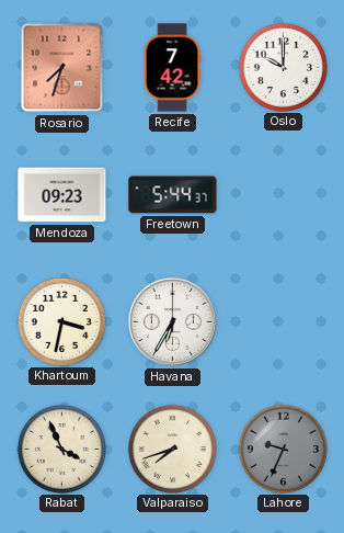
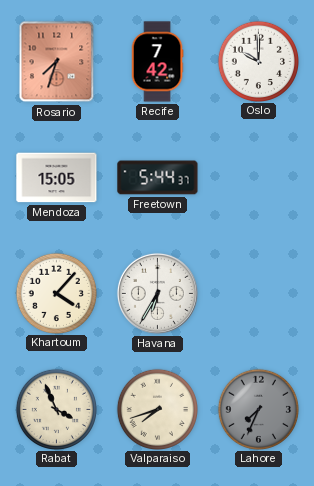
Mendoza: 09:23 -> 15:05 (57, 178)
Khartoum: 3:32 -> 4:07 (56, 293)
Lahore: 9:34 -> 7:34 (258, 409)
